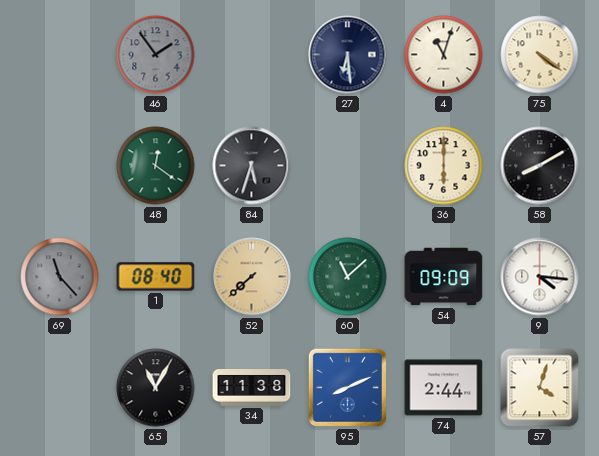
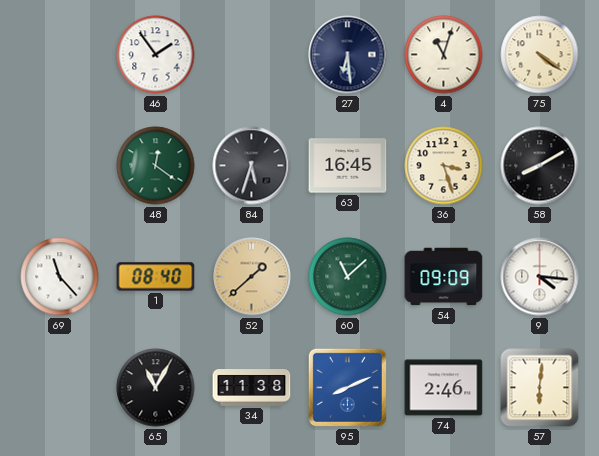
46 dial: grey -> white (156, 55)
63: none -> 16:45 (348, 166)
36: 6:00 -> 3:27 (444, 166)
69 dial: grey -> white (60, 277)
52: 7:38 -> 1:38 (252, 277)
74: 2:44 -> 2:46 (444, 388)
57: 4:03 -> 6:01 (540, 388)
